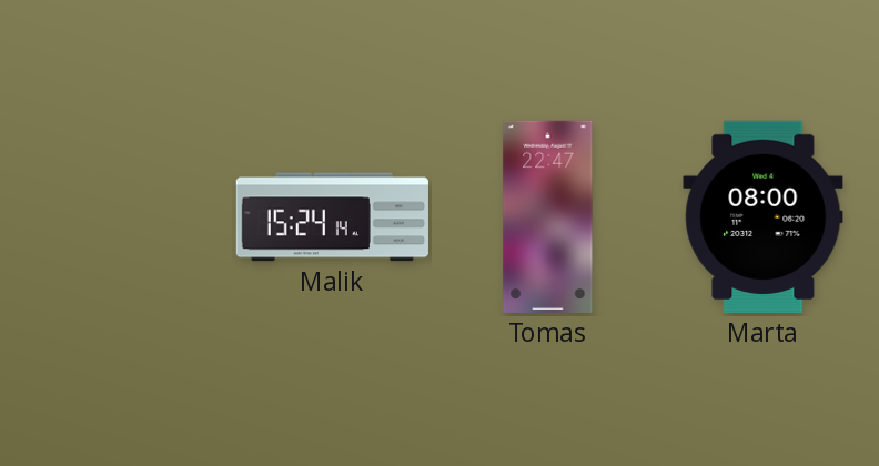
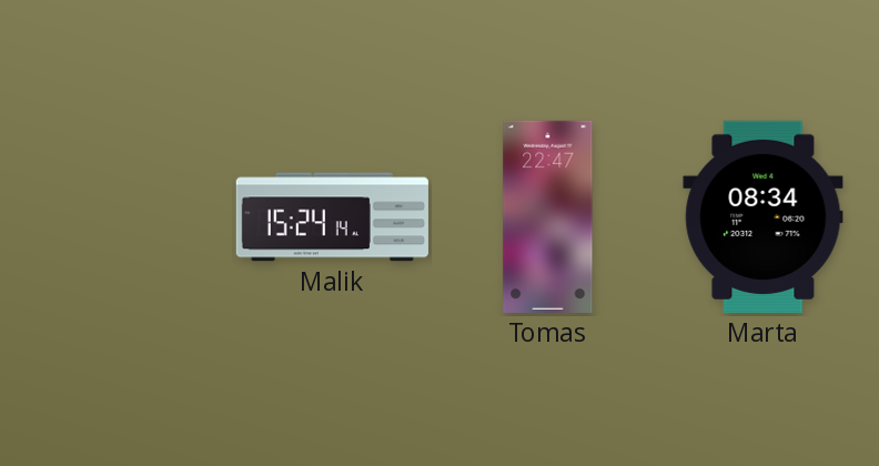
Marta: 08:00 -> 08:34 (764, 216)
